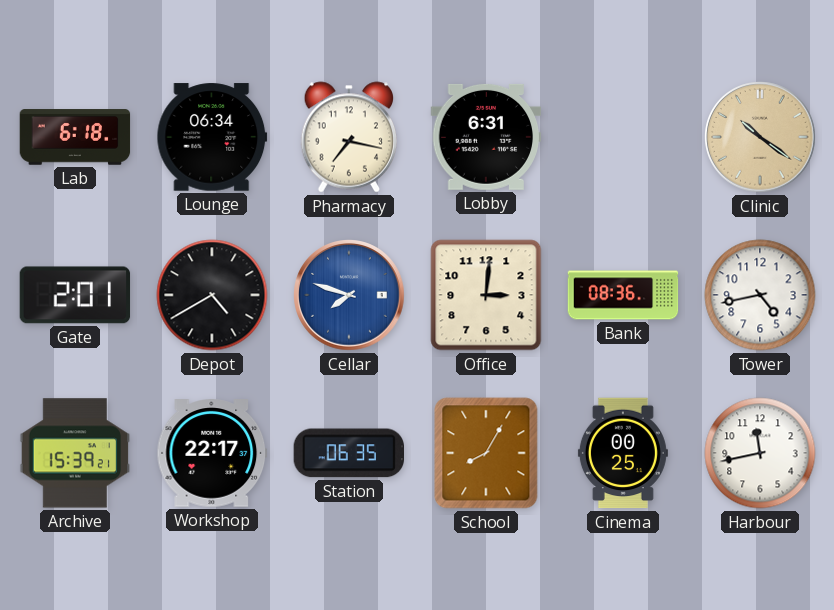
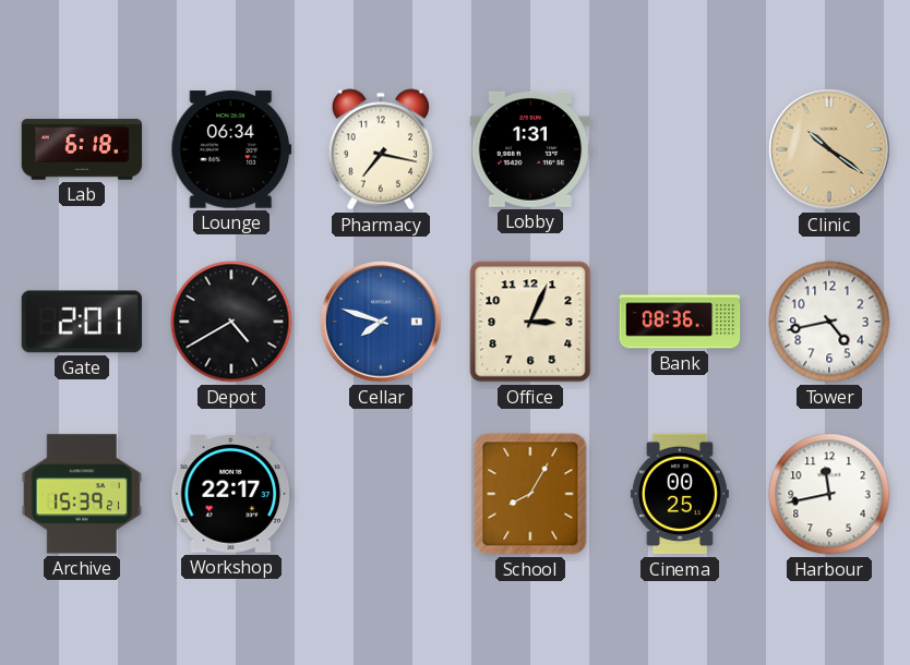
Lobby: 6:31 -> 1:31 (530, 149)
Office: 3:01 -> 3:04 (530, 322)
Station: 06:35 -> none (348, 453)
